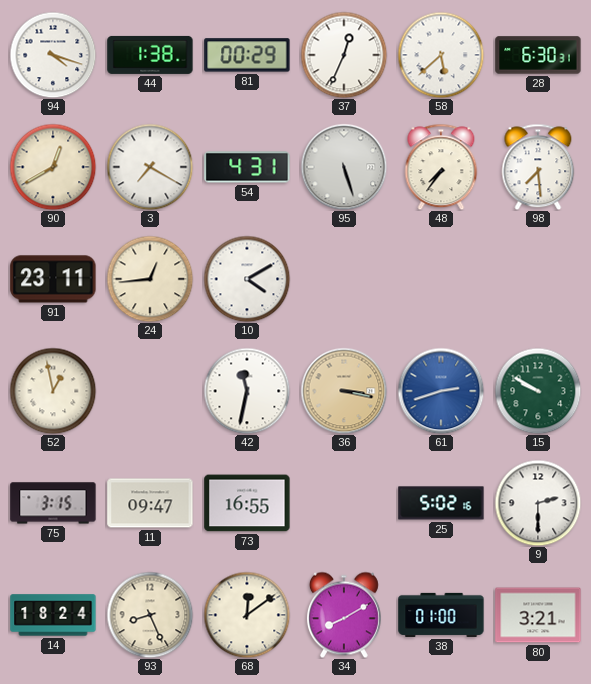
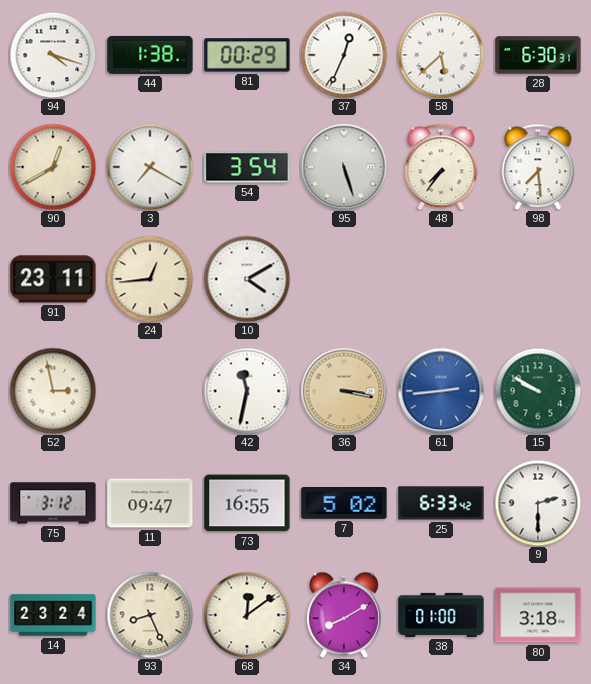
54: 4:31 -> 3:54 (247, 167)
52: 12:58 -> 2:58 (53, 391)
61: 2:42 -> 2:44 (441, 391)
75: 3:15 -> 3:12 (53, 503)
7: none -> 5:02 (344, 504)
25: 5:02 -> 6:33 (441, 503)
14: 18:24 -> 23:24 (53, 615)
80: 3:21 -> 3:18 (538, 615)
